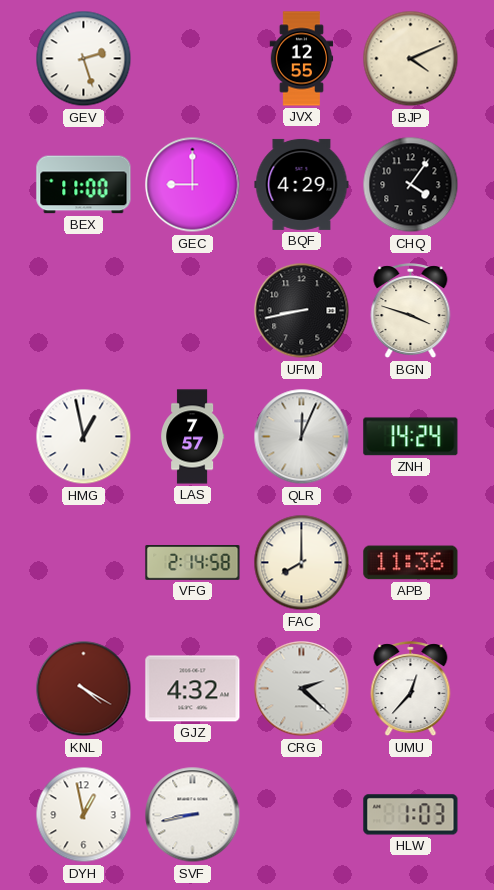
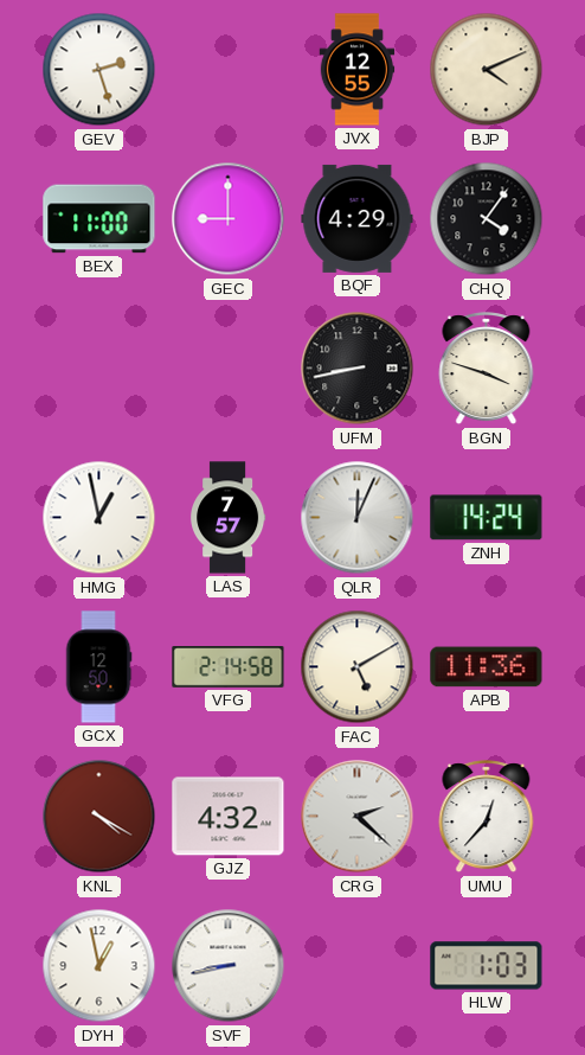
GCX: none -> 12:50 (98, 667)
FAC: 8:00 -> 5:10 (358, 667)
